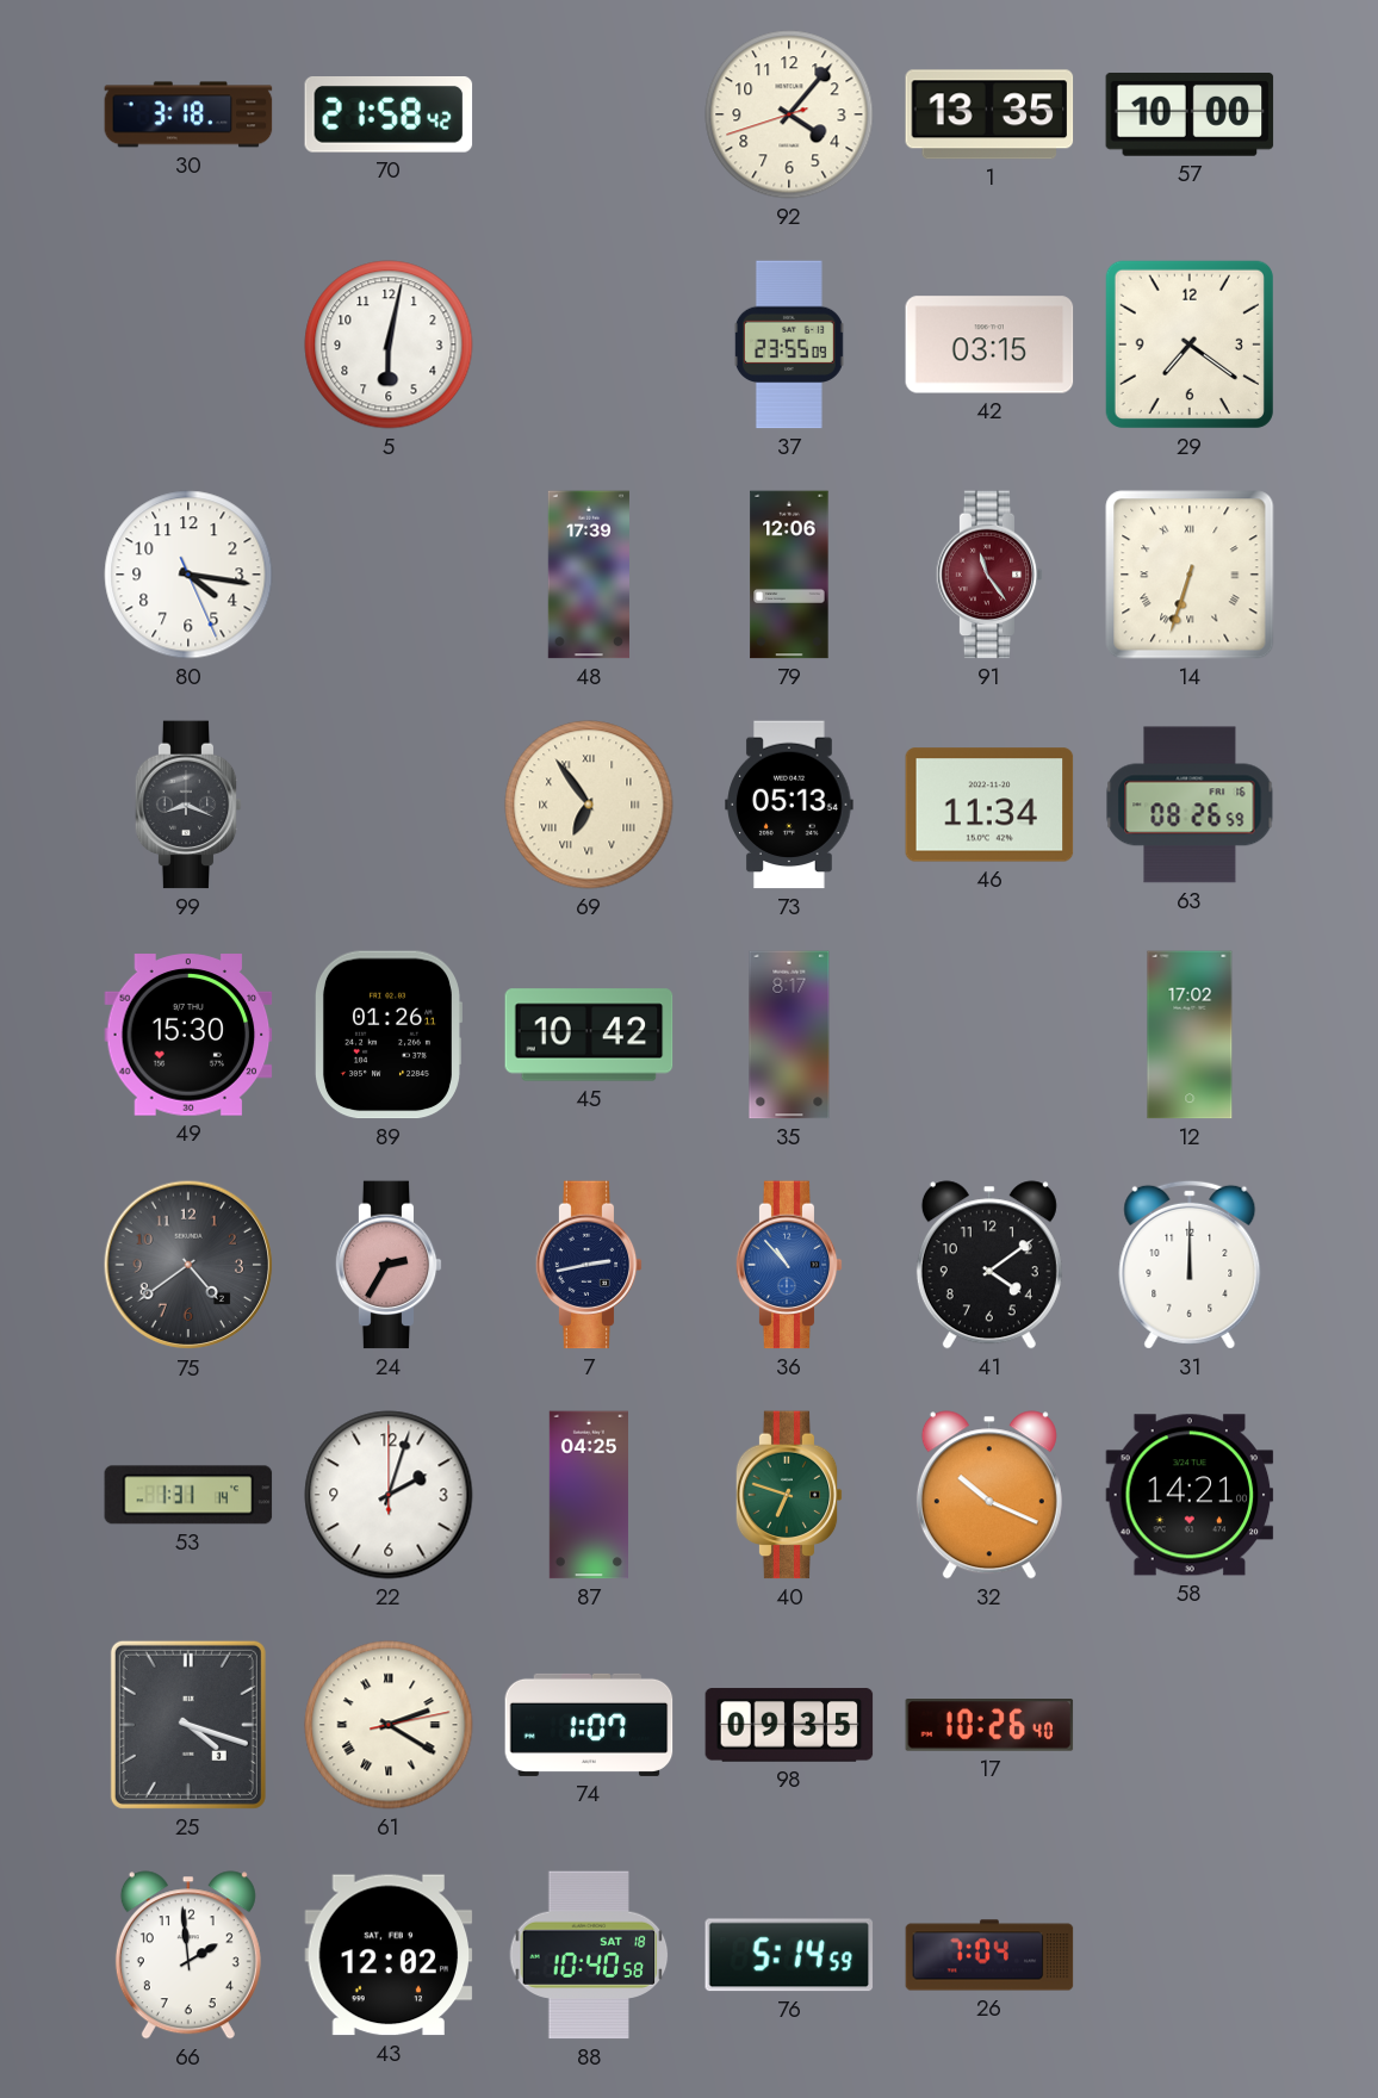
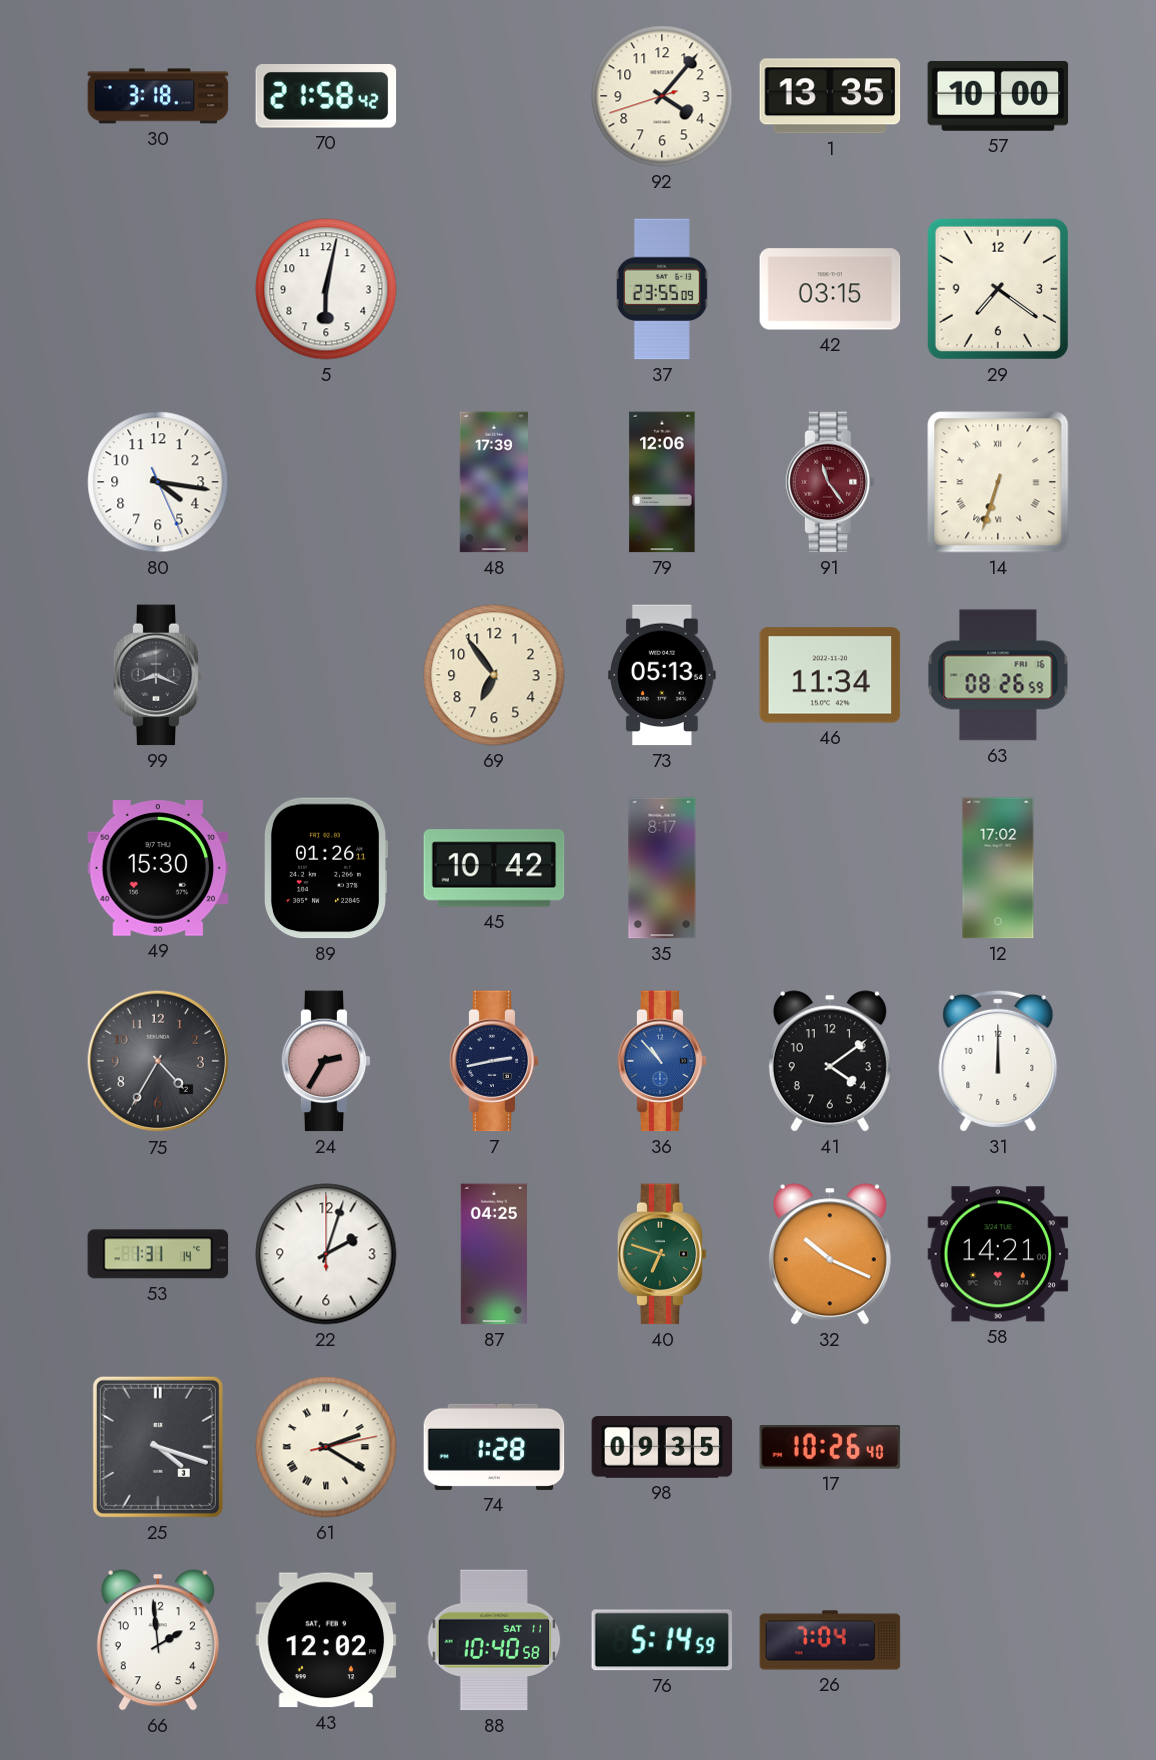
69 numerals: Roman -> Arabic (494, 675)
75: 4:39 -> 4:35 (158, 1061)
74: 1:07 -> 1:28 (494, 1447)
88 date: SAT 18 -> SAT 11 (494, 1640)
